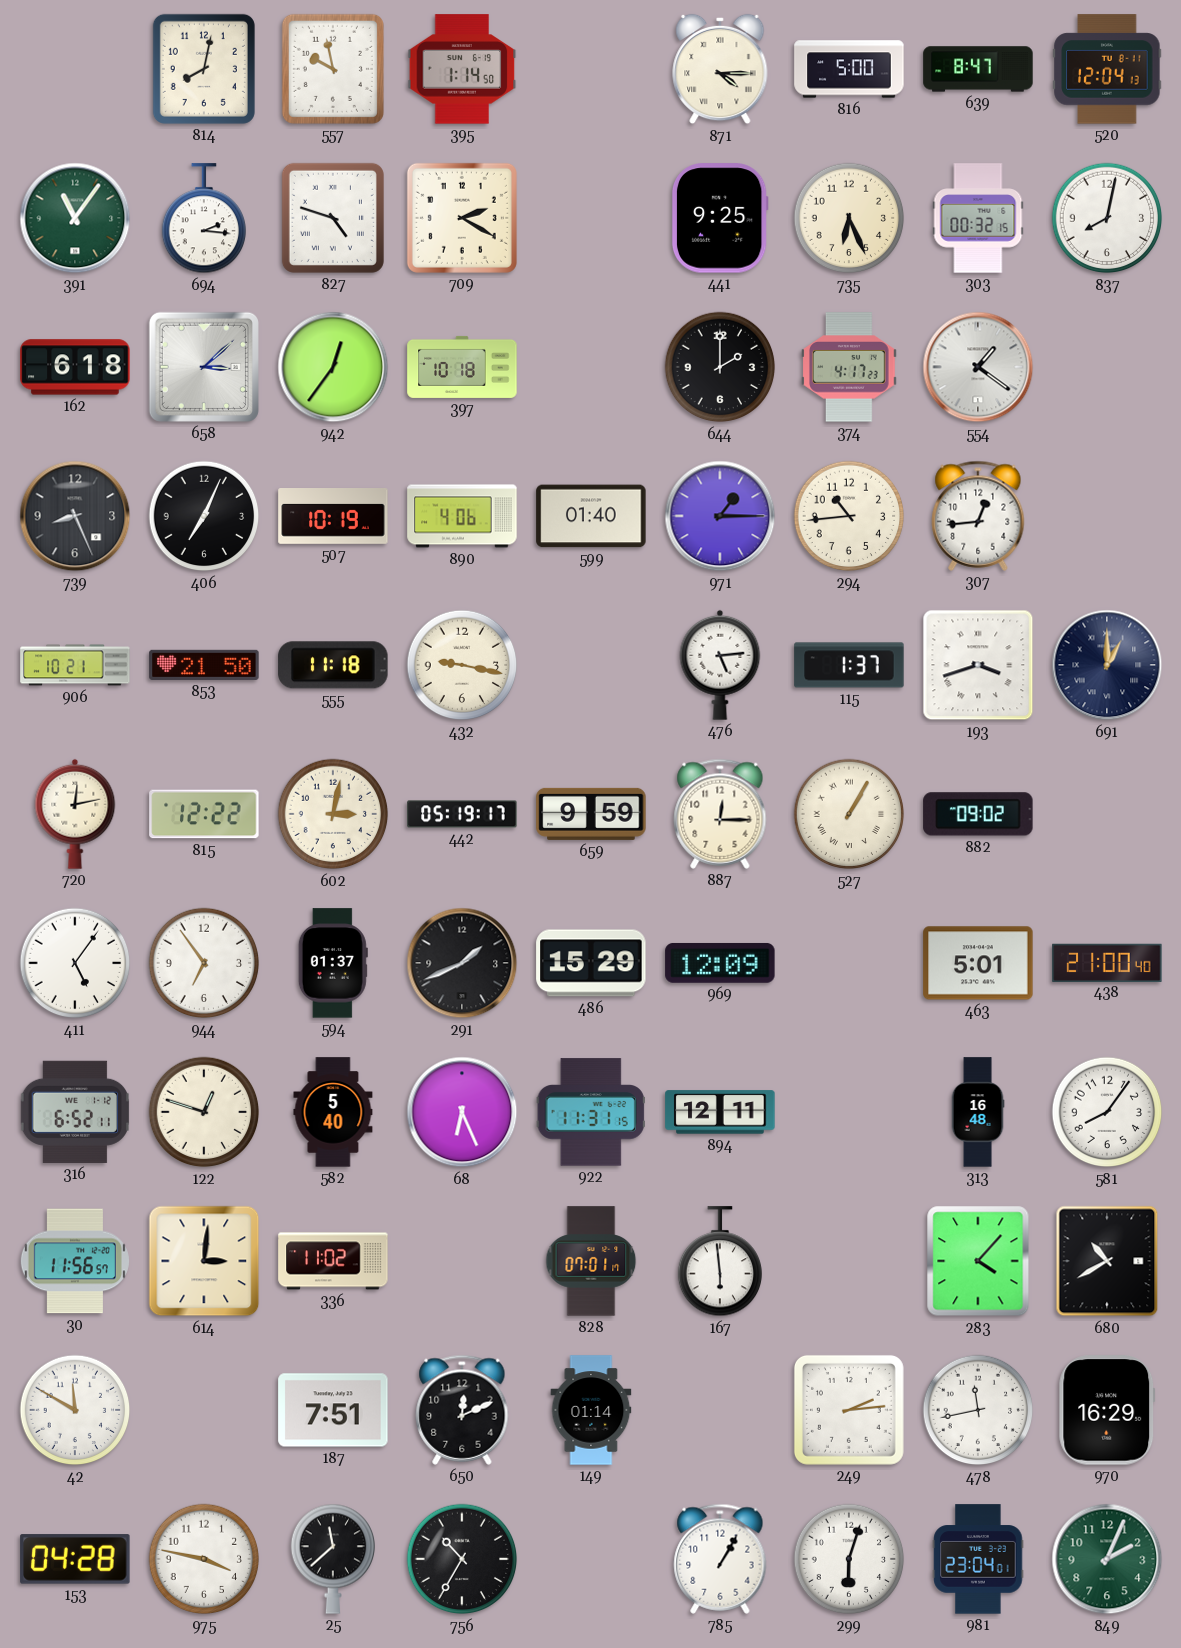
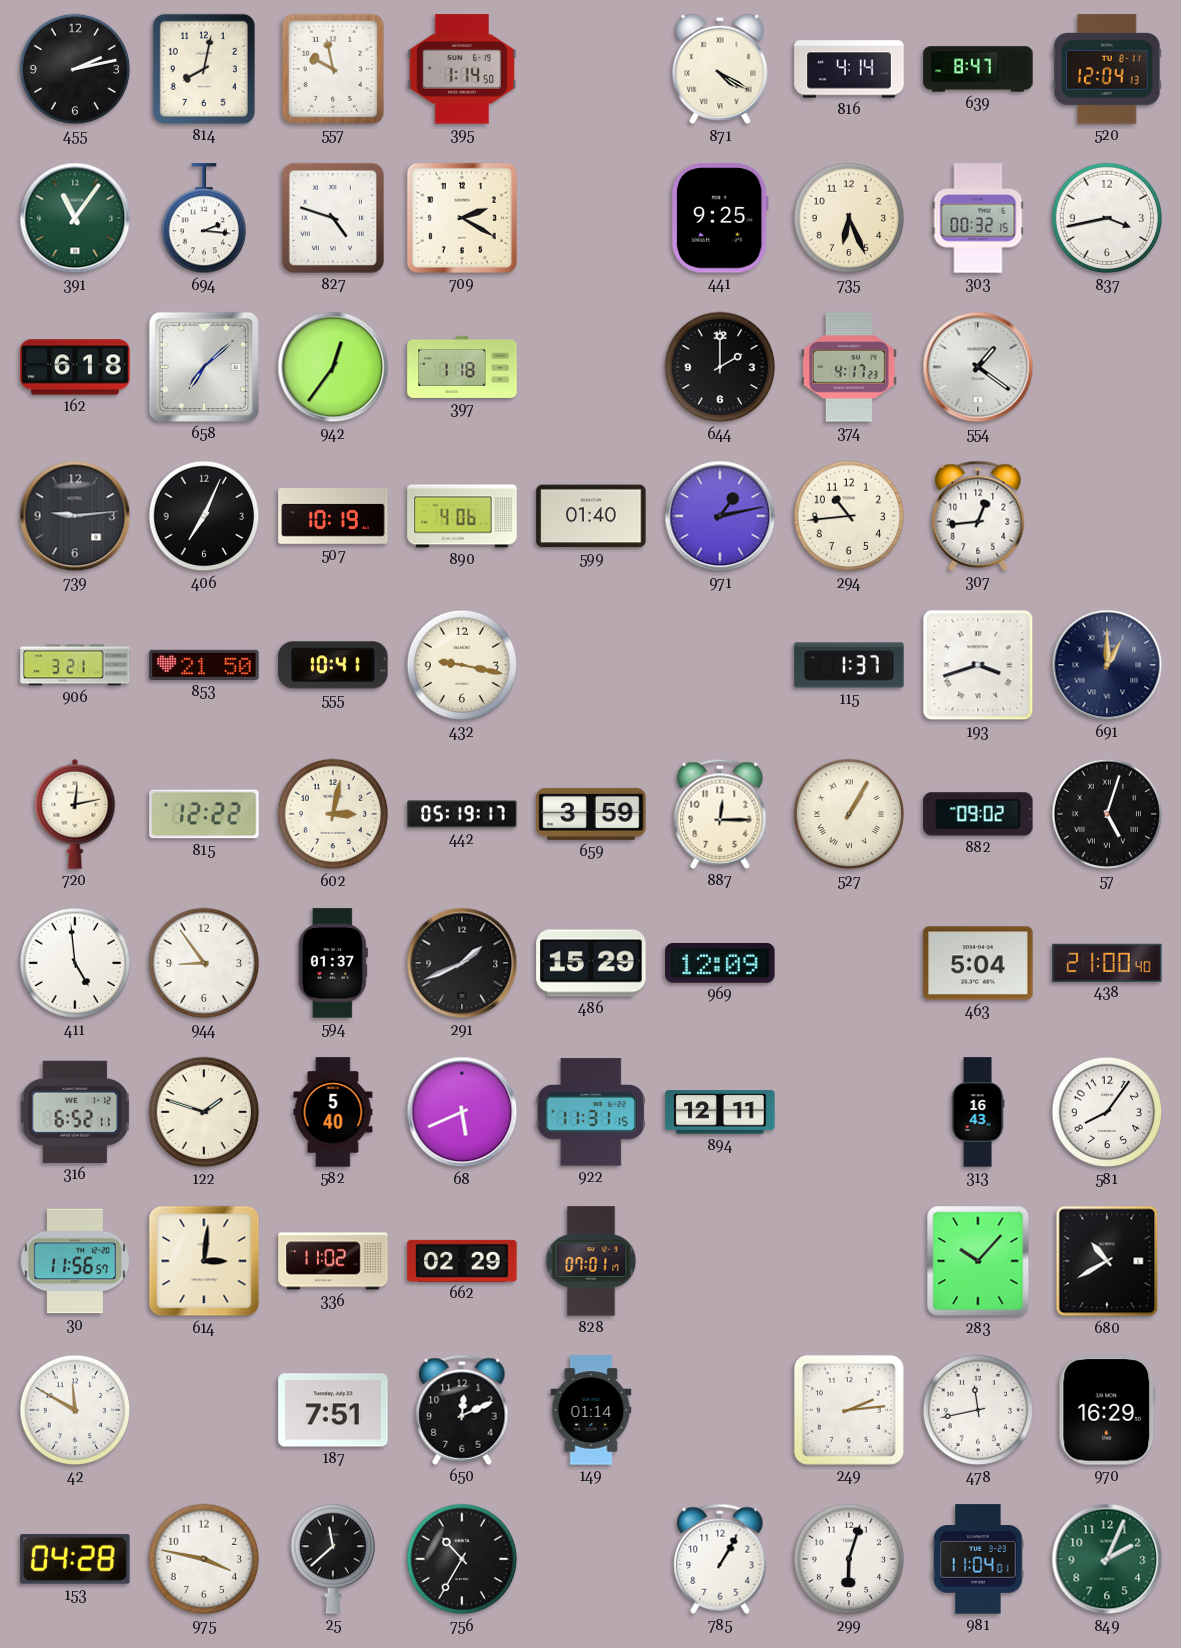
455: none -> 2:13 (75, 69)
871: 4:15 -> 4:20 (720, 69)
816: 5:00 -> 4:14 (849, 69)
837: 8:02 -> 3:43 (1107, 218)
658: 3:08 -> 7:08 (204, 367)
397: 10:18 -> 1:18 (462, 367)
739: 8:26 -> 9:14 (75, 516)
971: 1:15 -> 1:13 (720, 516)
906: 10:21 -> 3:21 (75, 665)
555: 11:18 -> 10:41 (333, 665)
476: 5:14 -> none (720, 665)
659: 9:59 -> 3:59 (591, 814)
57: none -> 5:03 (1107, 814)
411: 5:06 -> 4:59 (75, 963)
944: 6:54 -> 8:54 (204, 963)
463: 5:01 -> 5:04 (978, 963)
122: 12:48 -> 1:48 (204, 1112)
68: 6:26 -> 5:41 (462, 1112)
313: 16:48 -> 16:43 (978, 1112)
662: none -> 02:29 (462, 1261)
167: 5:59 -> none (719, 1262)
283: 4:07 -> 10:07 (978, 1261)
981: 23:04 -> 11:04 (978, 1559)
